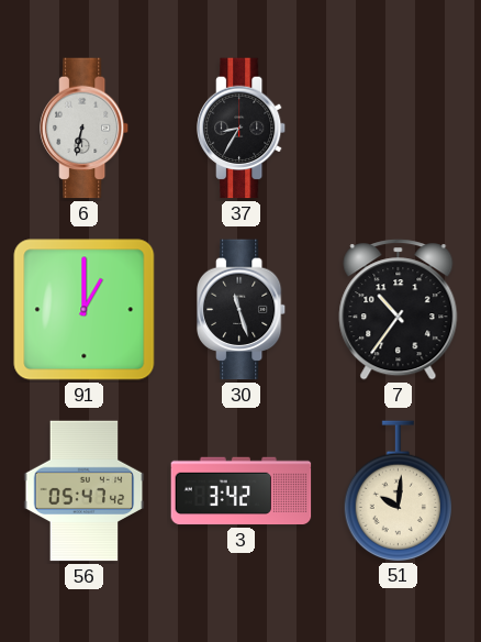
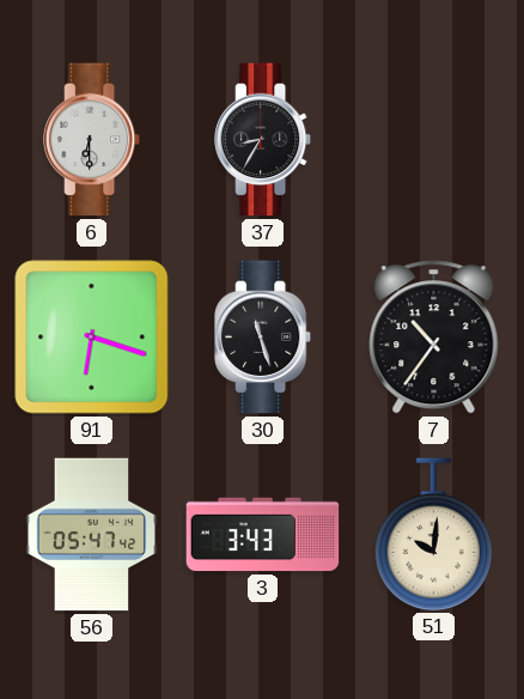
6: 6:32 -> 6:30 (93, 140)
91: 1:00 -> 6:18 (92, 338)
3: 3:42 -> 3:43 (263, 535)
